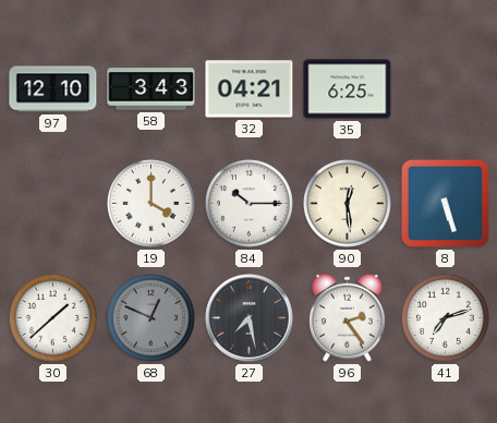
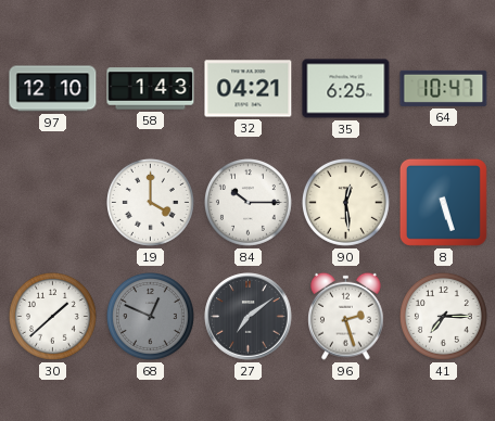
58: 3:43 -> 1:43 (151, 89)
64: none -> 10:47 (444, 88)
27: 7:28 -> 7:09 (249, 317)
96: 2:24 -> 2:27 (346, 316)
41: 7:12 -> 7:15 (443, 316)
